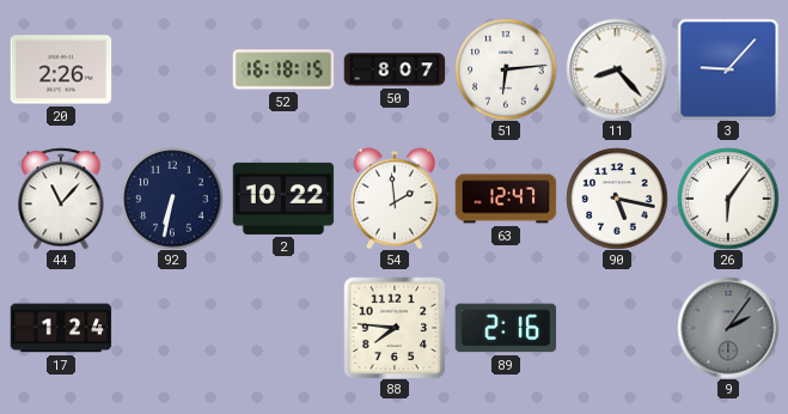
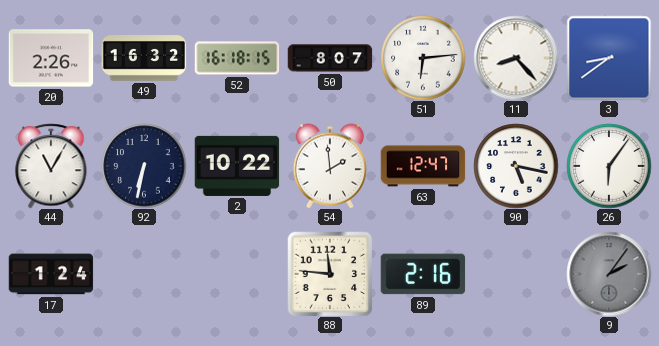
49: none -> 16:32 (144, 58)
3: 9:07 -> 8:39 (609, 58)
44: 11:07 -> 11:05 (51, 166)
88: 7:46 -> 11:46 (330, 274)
